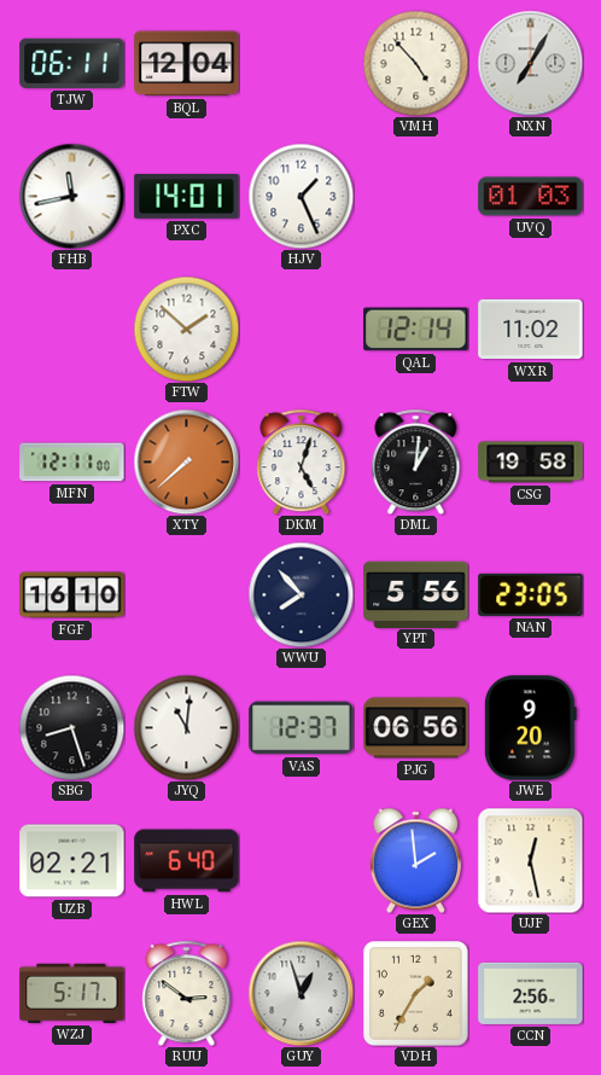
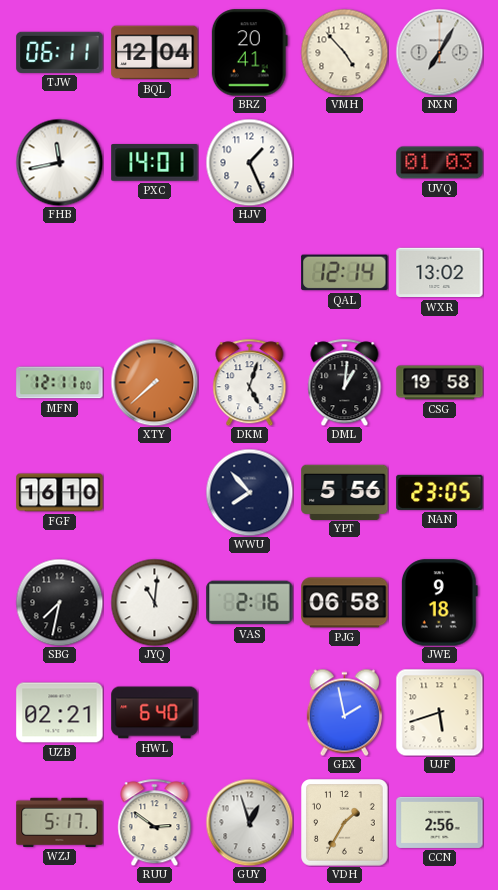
BRZ: none -> 20:41 (249, 53)
FTW: 1:52 -> none (186, 329)
WXR: 11:02 -> 13:02 (440, 273)
SBG: 8:27 -> 7:32 (59, 602)
VAS: 12:37 -> 2:16 (250, 603)
PJG: 06:56 -> 06:58 (345, 603)
JWE: 9:20 -> 9:18 (439, 603)
GEX: 1:59 -> 1:58 (344, 712)
UJF: 12:28 -> 5:42 (439, 712)
